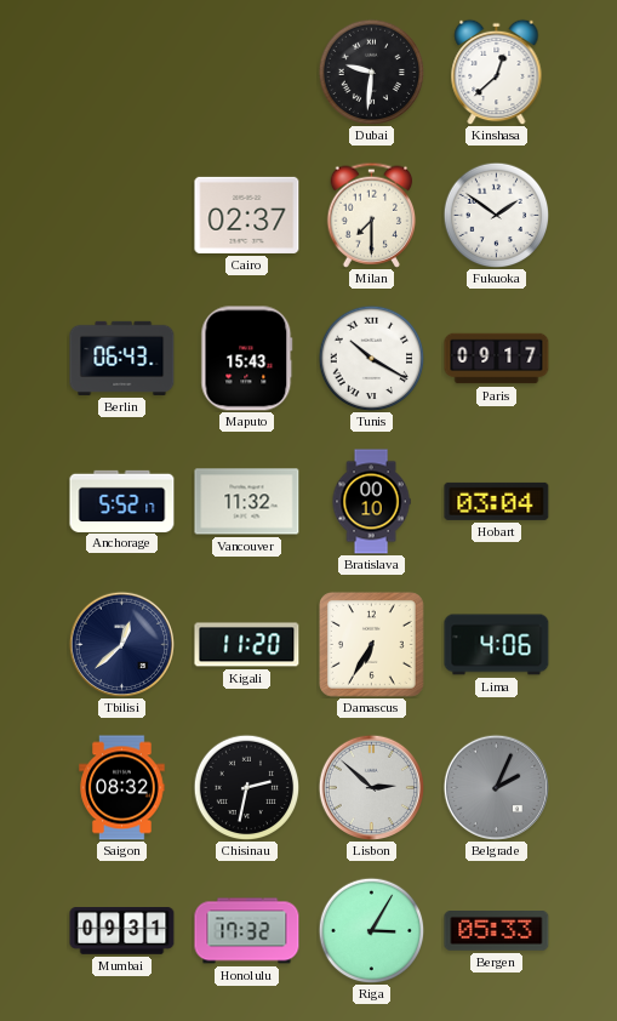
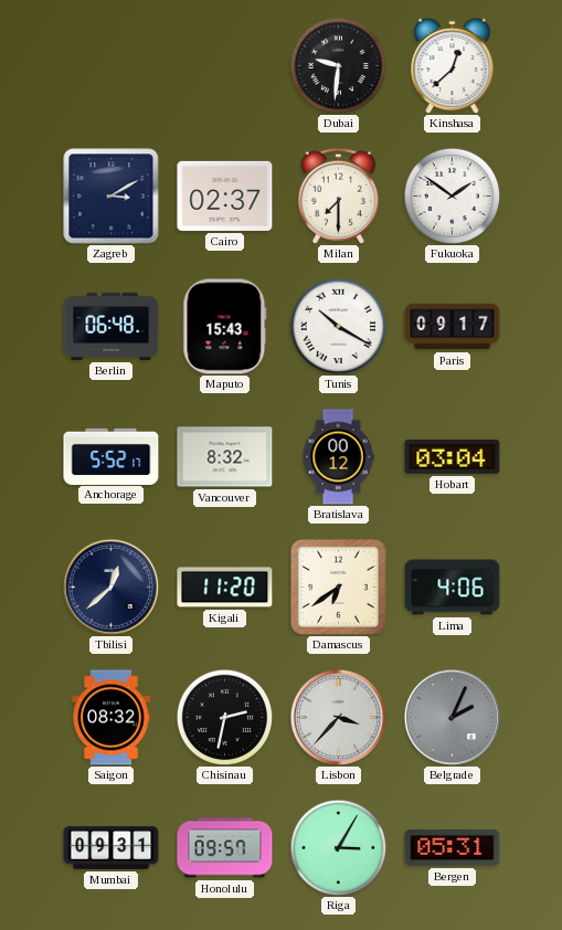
Zagreb: none -> 3:10 (112, 197)
Berlin: 06:43 -> 06:48 (112, 326)
Vancouver: 11:32 -> 8:32 (225, 457)
Bratislava: 00:10 -> 00:12 (338, 457)
Damascus: 6:35 -> 6:39 (338, 586)
Lisbon: 2:52 -> 3:37 (338, 717)
Honolulu: 17:32 -> 09:57 (225, 848)
Bergen: 05:33 -> 05:31 (453, 848)
